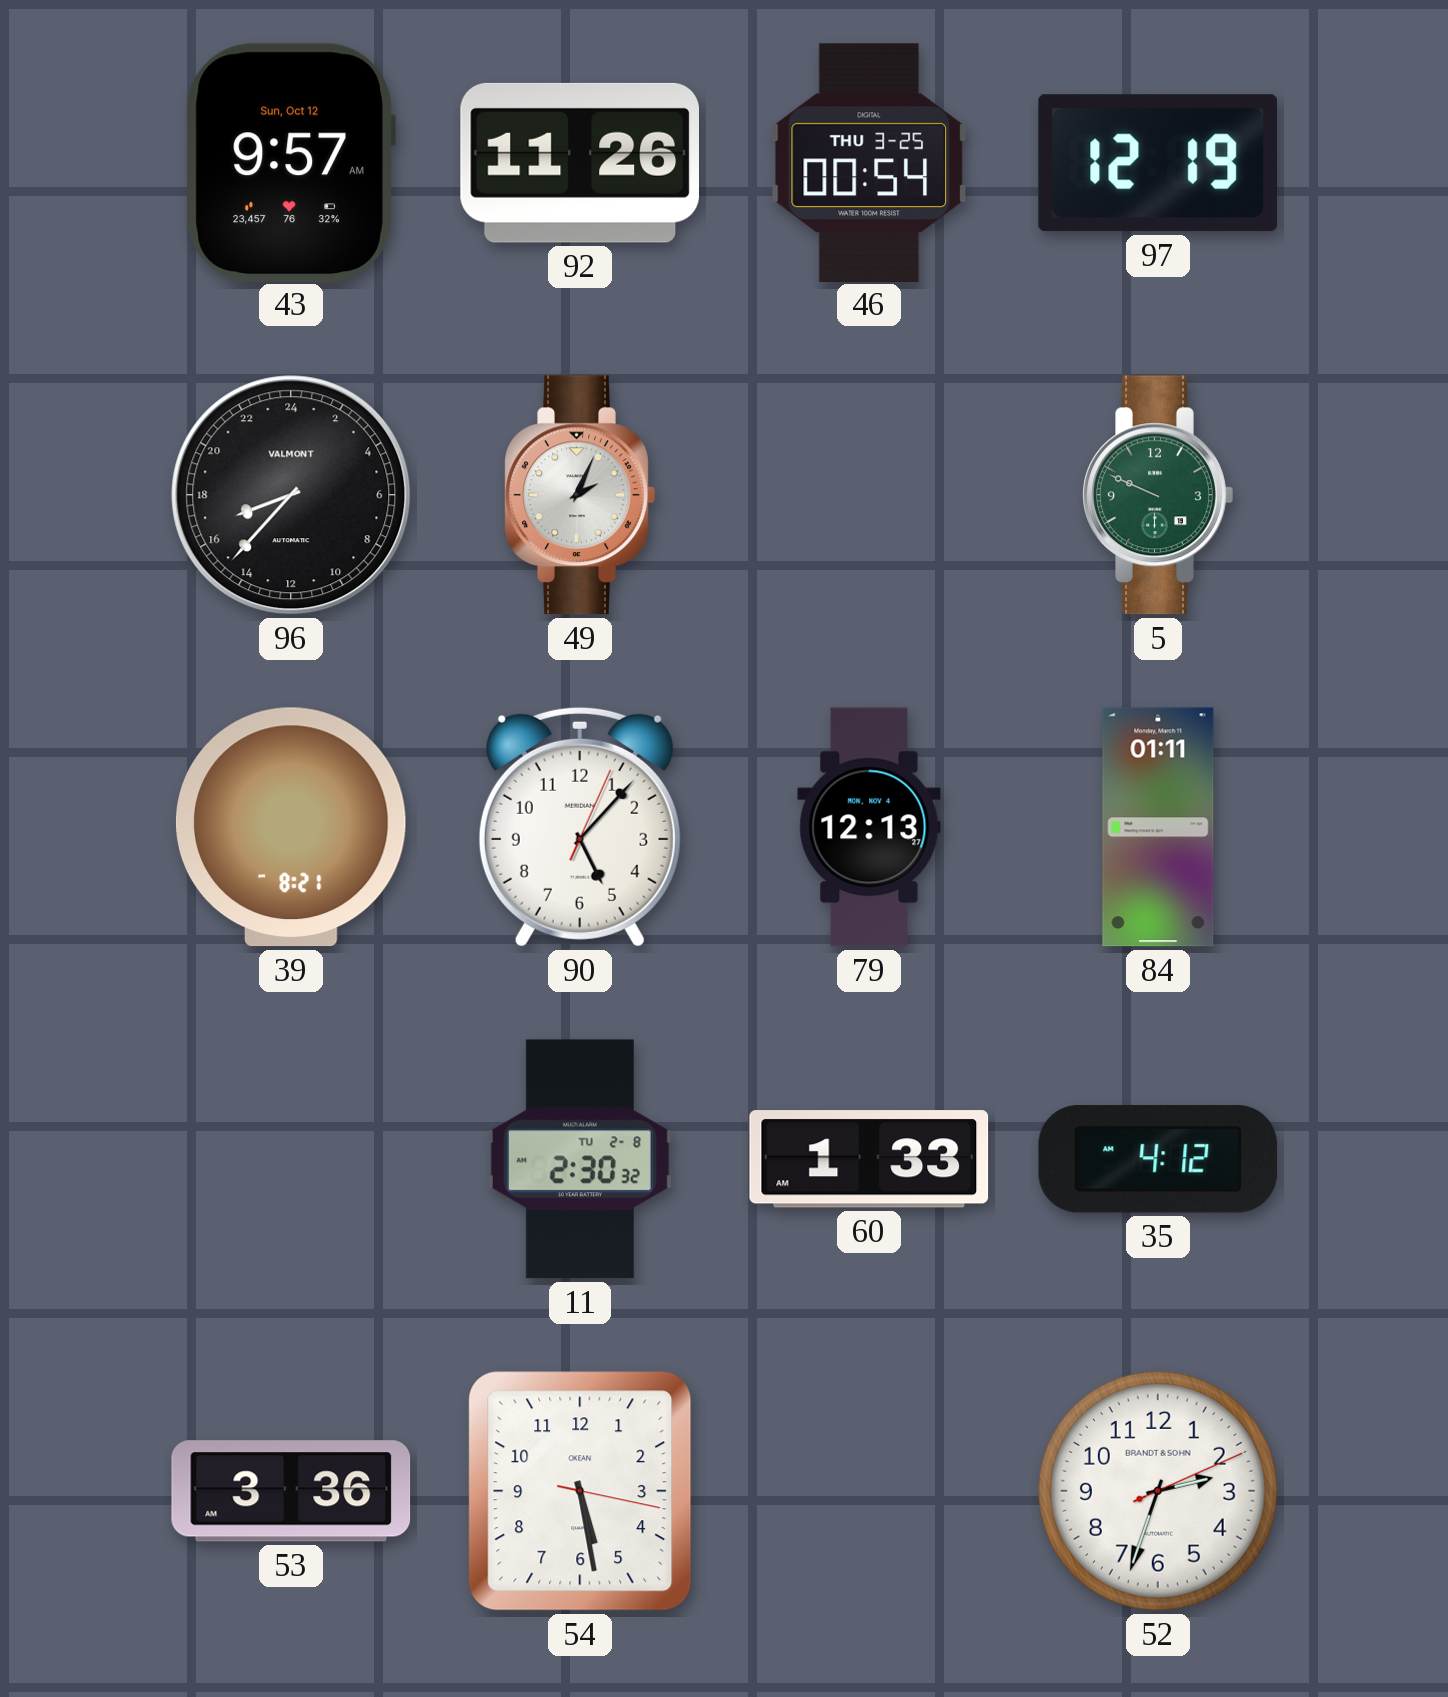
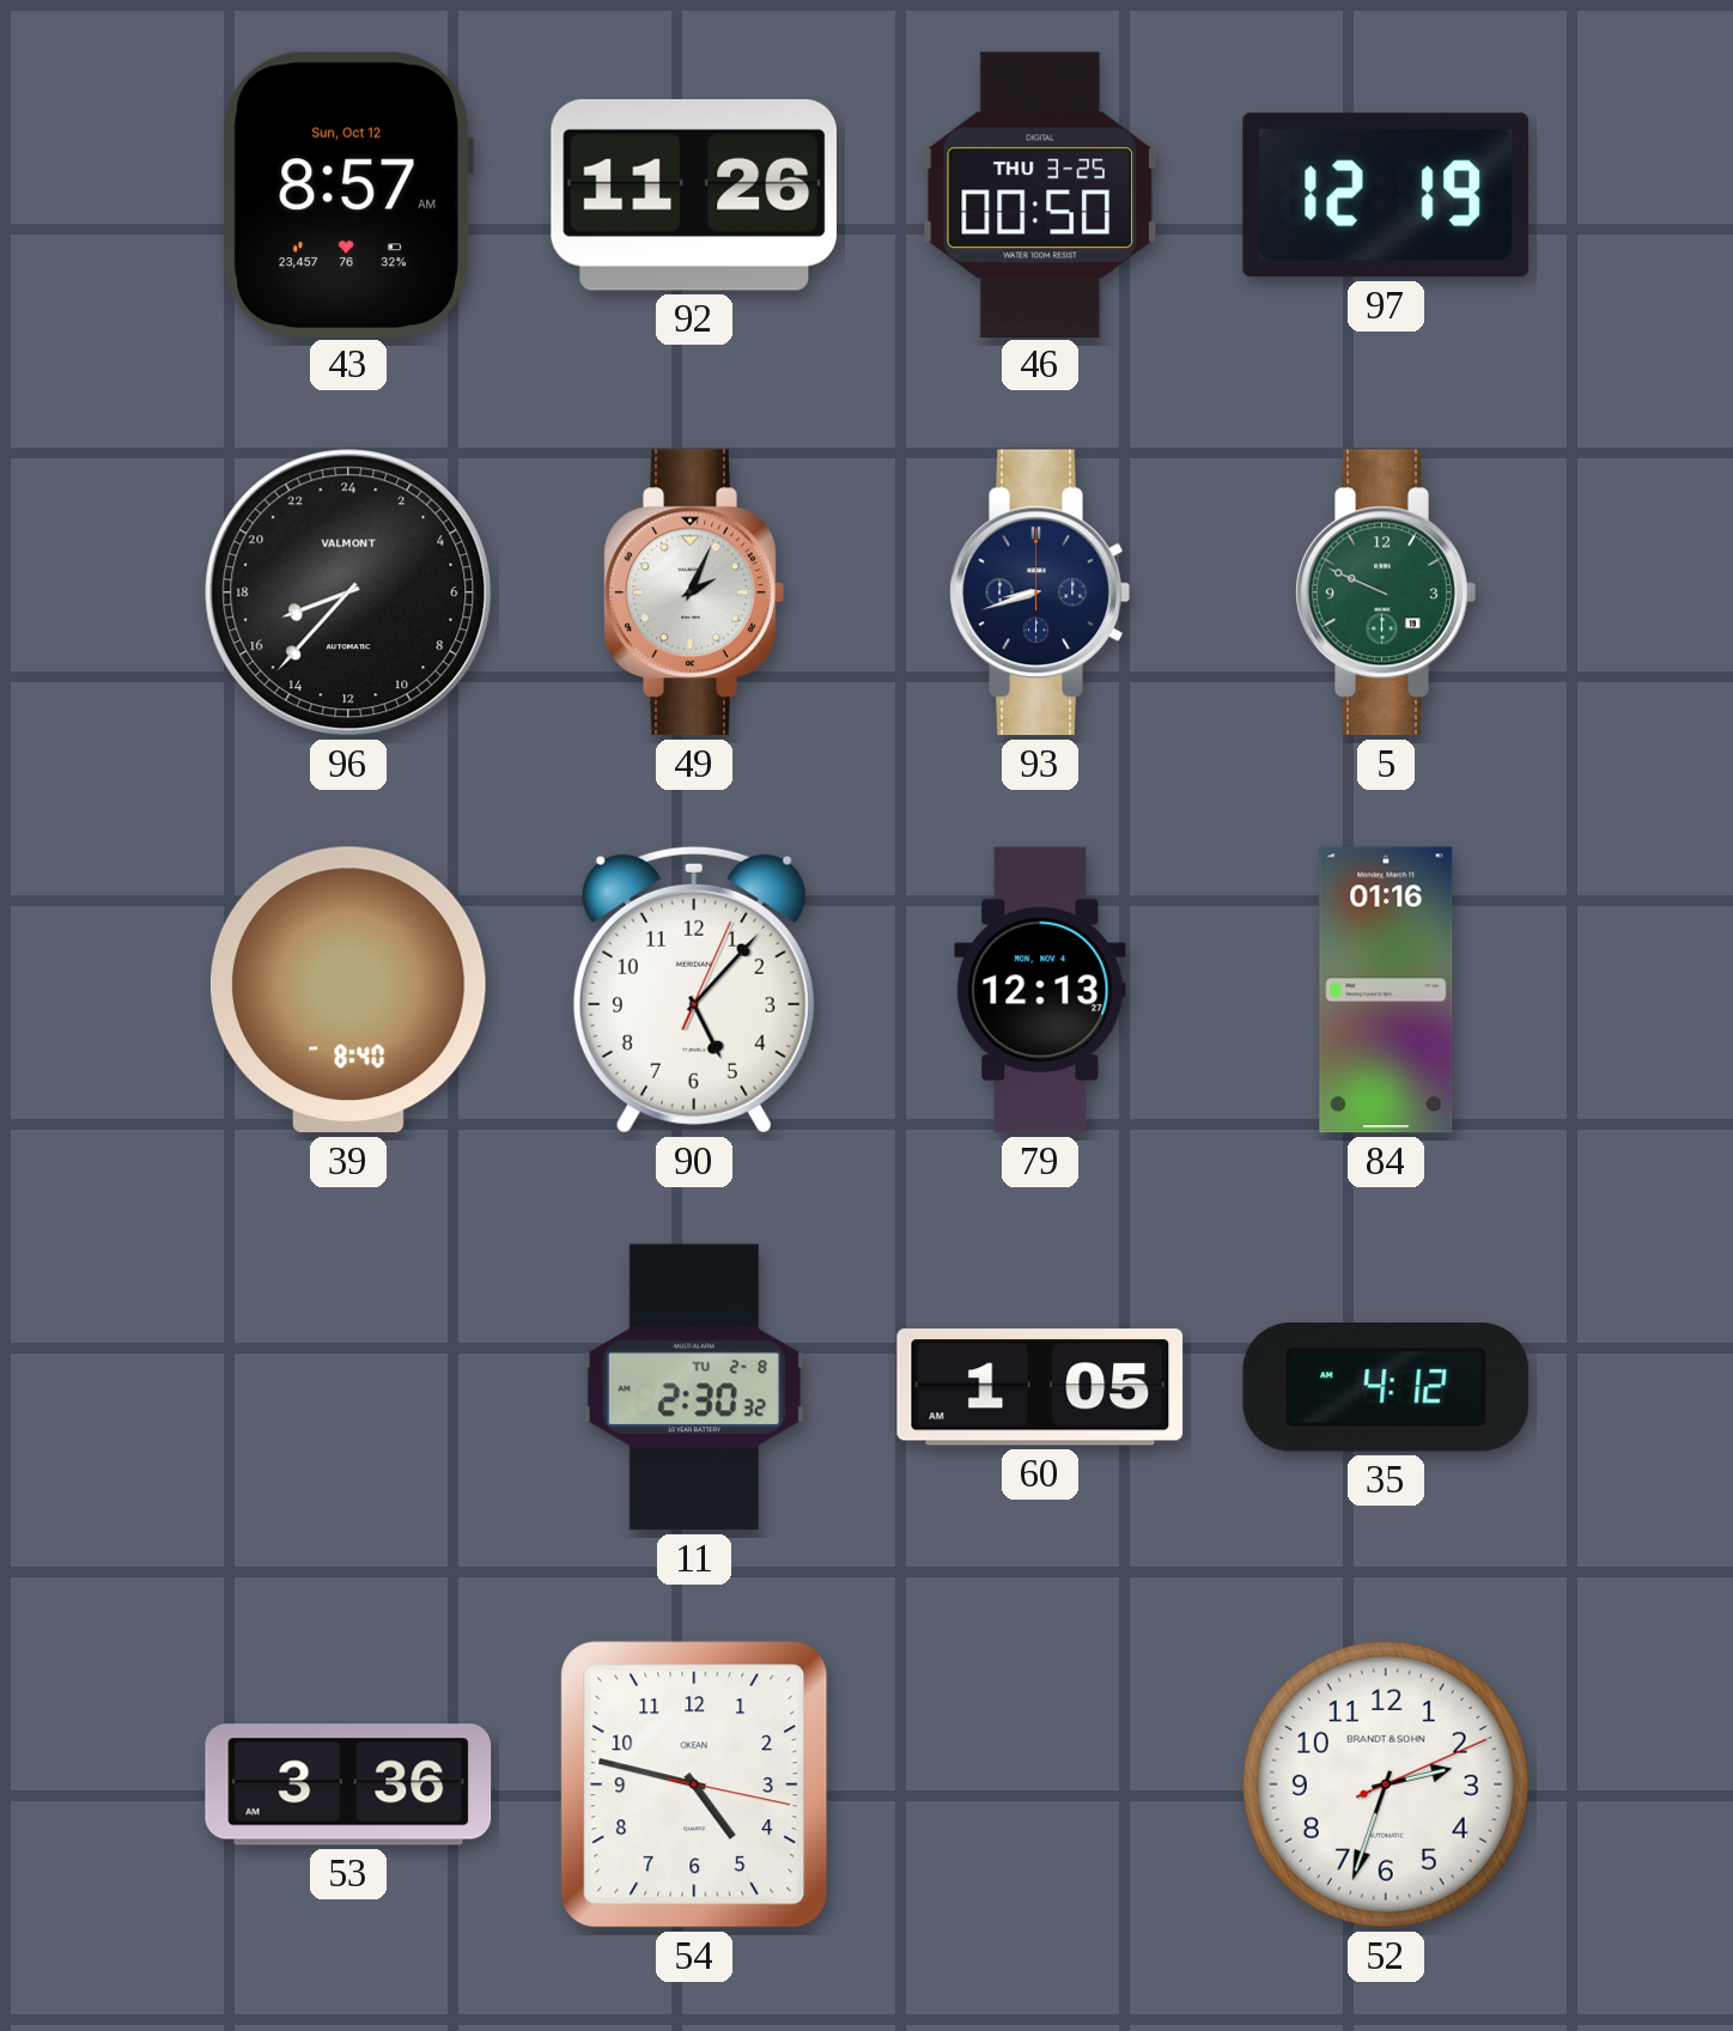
43: 9:57 -> 8:57 (348, 194)
46: 00:54 -> 00:50 (1039, 194)
93: none -> 8:42 (1040, 592)
39: 8:21 -> 8:40 (348, 990)
84: 01:11 -> 01:16 (1386, 990)
60: 1:33 -> 1:05 (1040, 1387)
54: 5:28 -> 4:47 (694, 1784)
